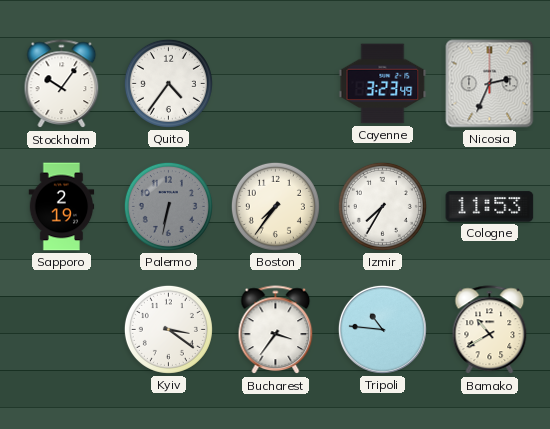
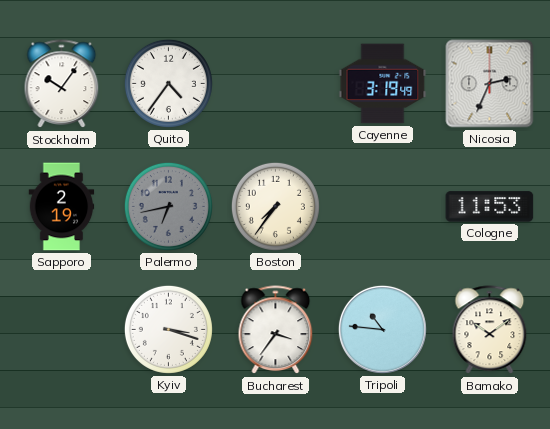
Cayenne: 3:23 -> 3:19 (383, 84)
Palermo: 6:32 -> 6:43 (168, 206)
Izmir: 7:35 -> none (382, 206)
Kyiv: 3:21 -> 3:18 (168, 329)
Bamako: 10:40 -> 10:09 (490, 330)
